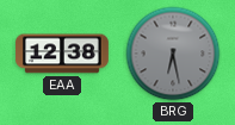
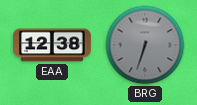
BRG: 6:28 -> 6:33 (145, 45)
